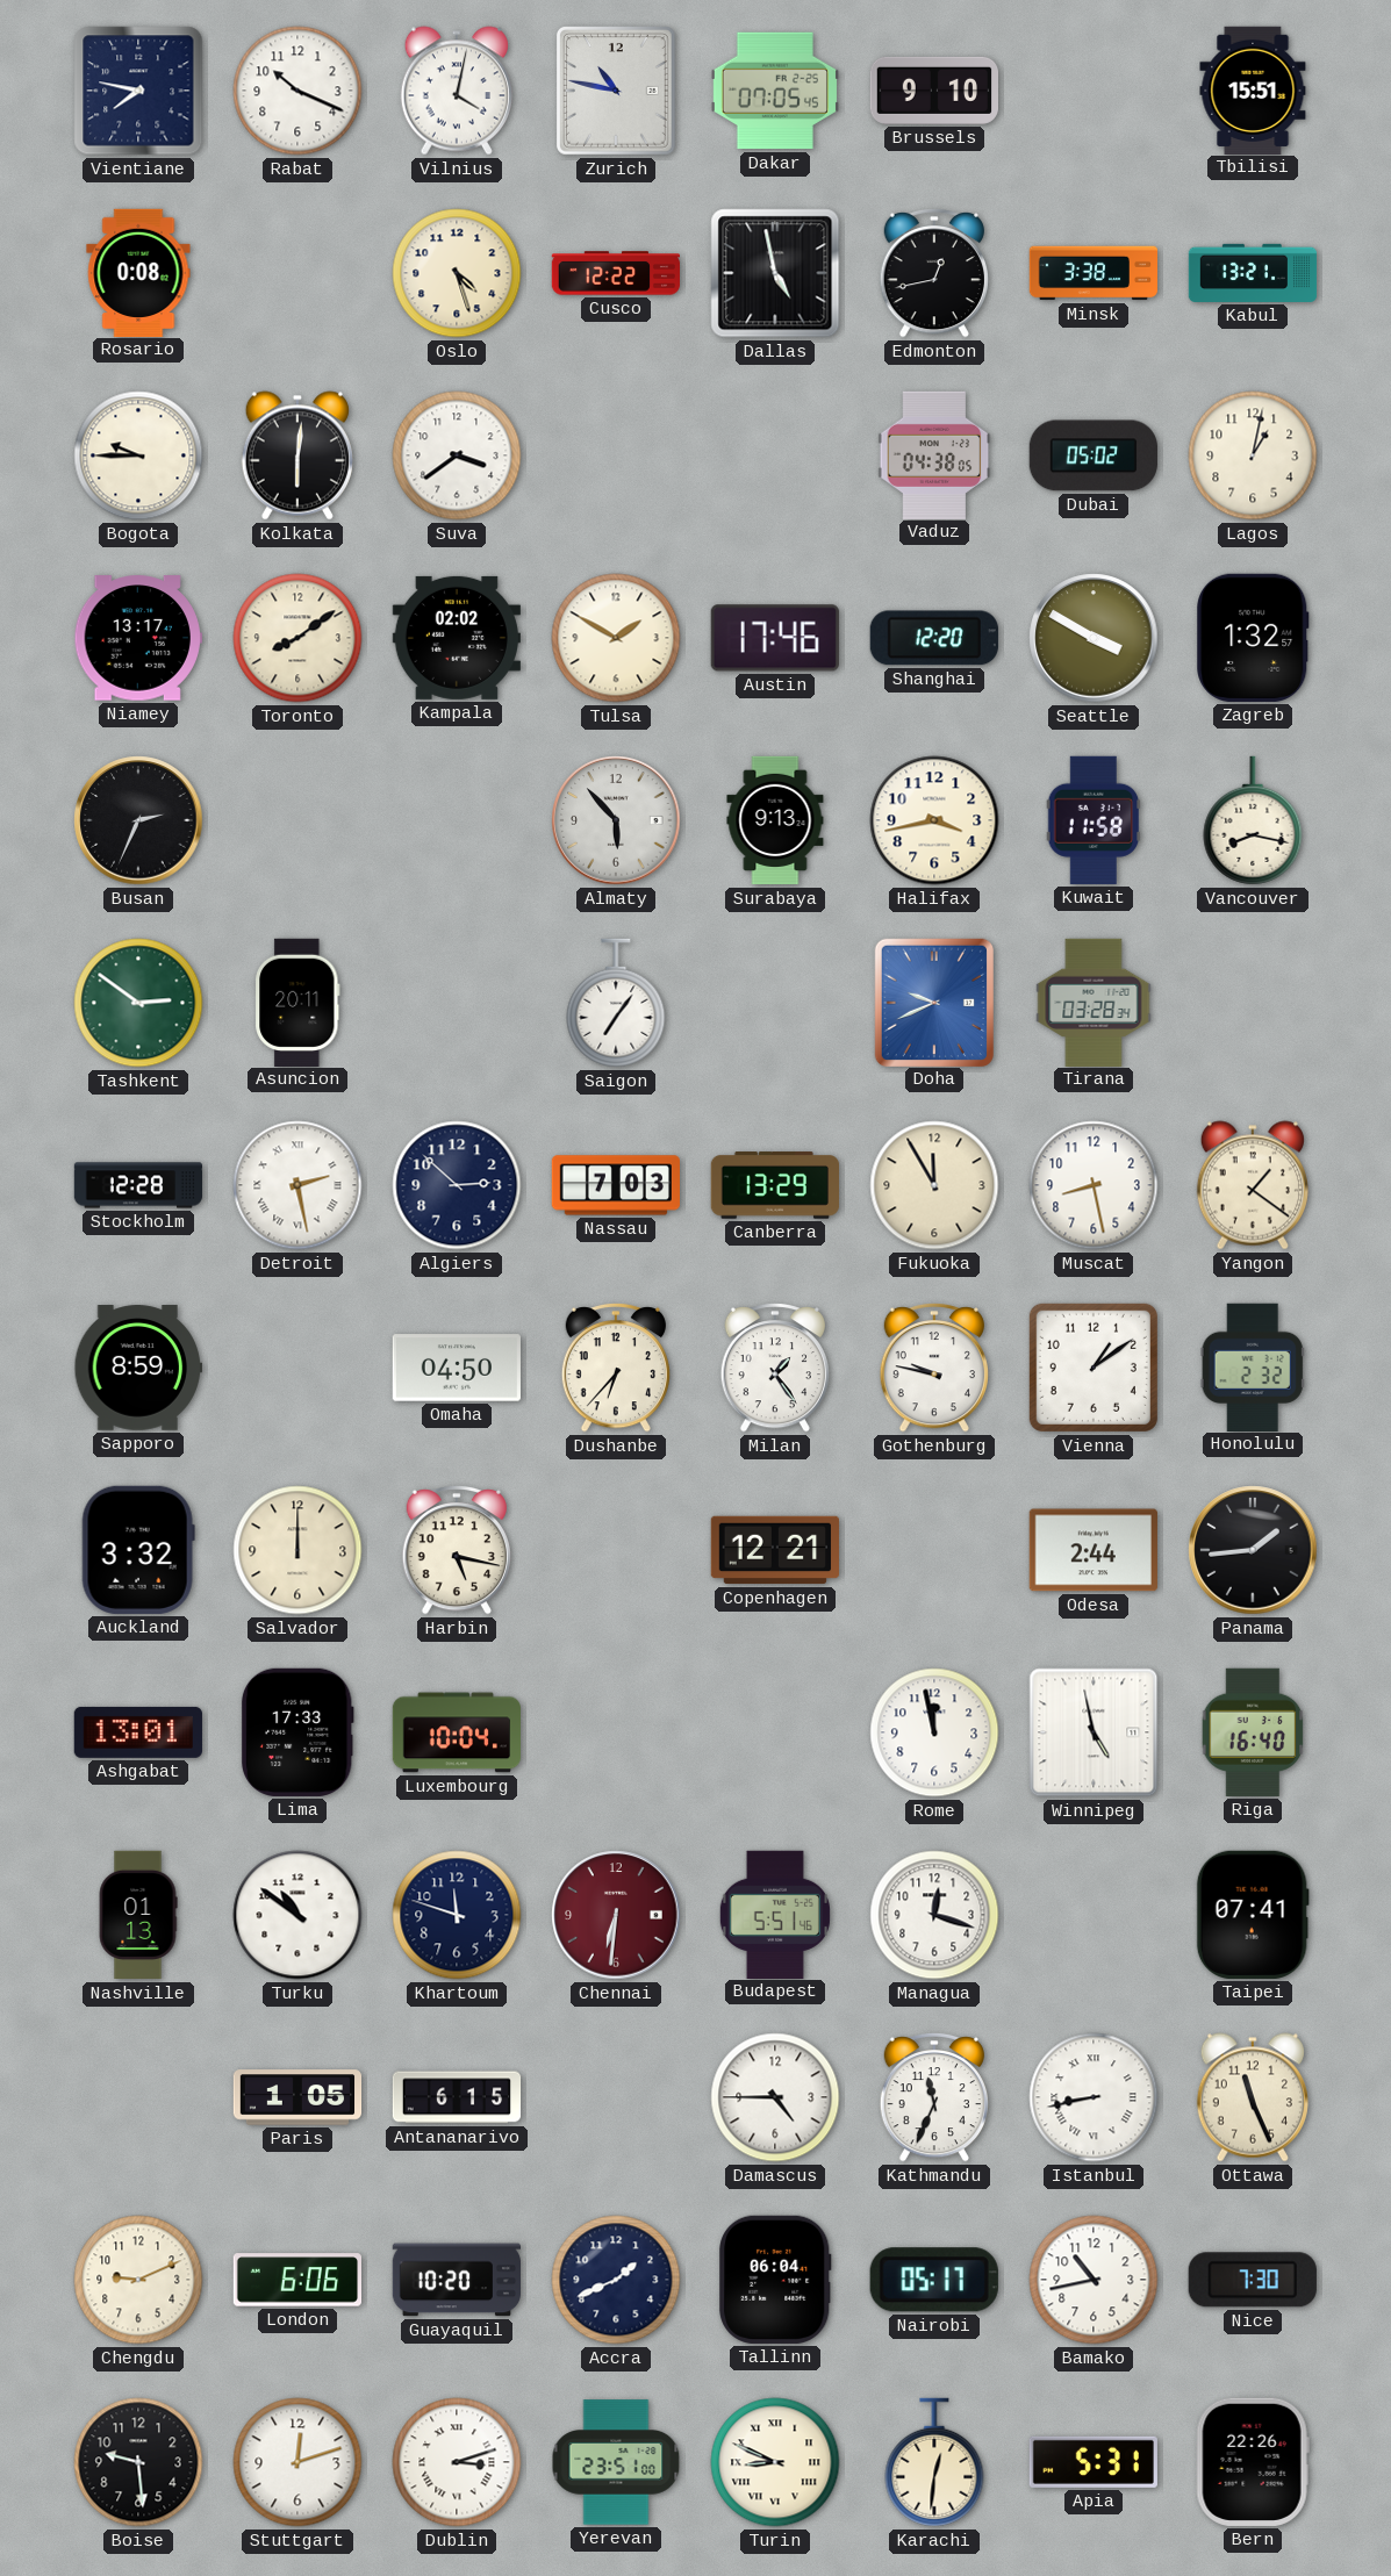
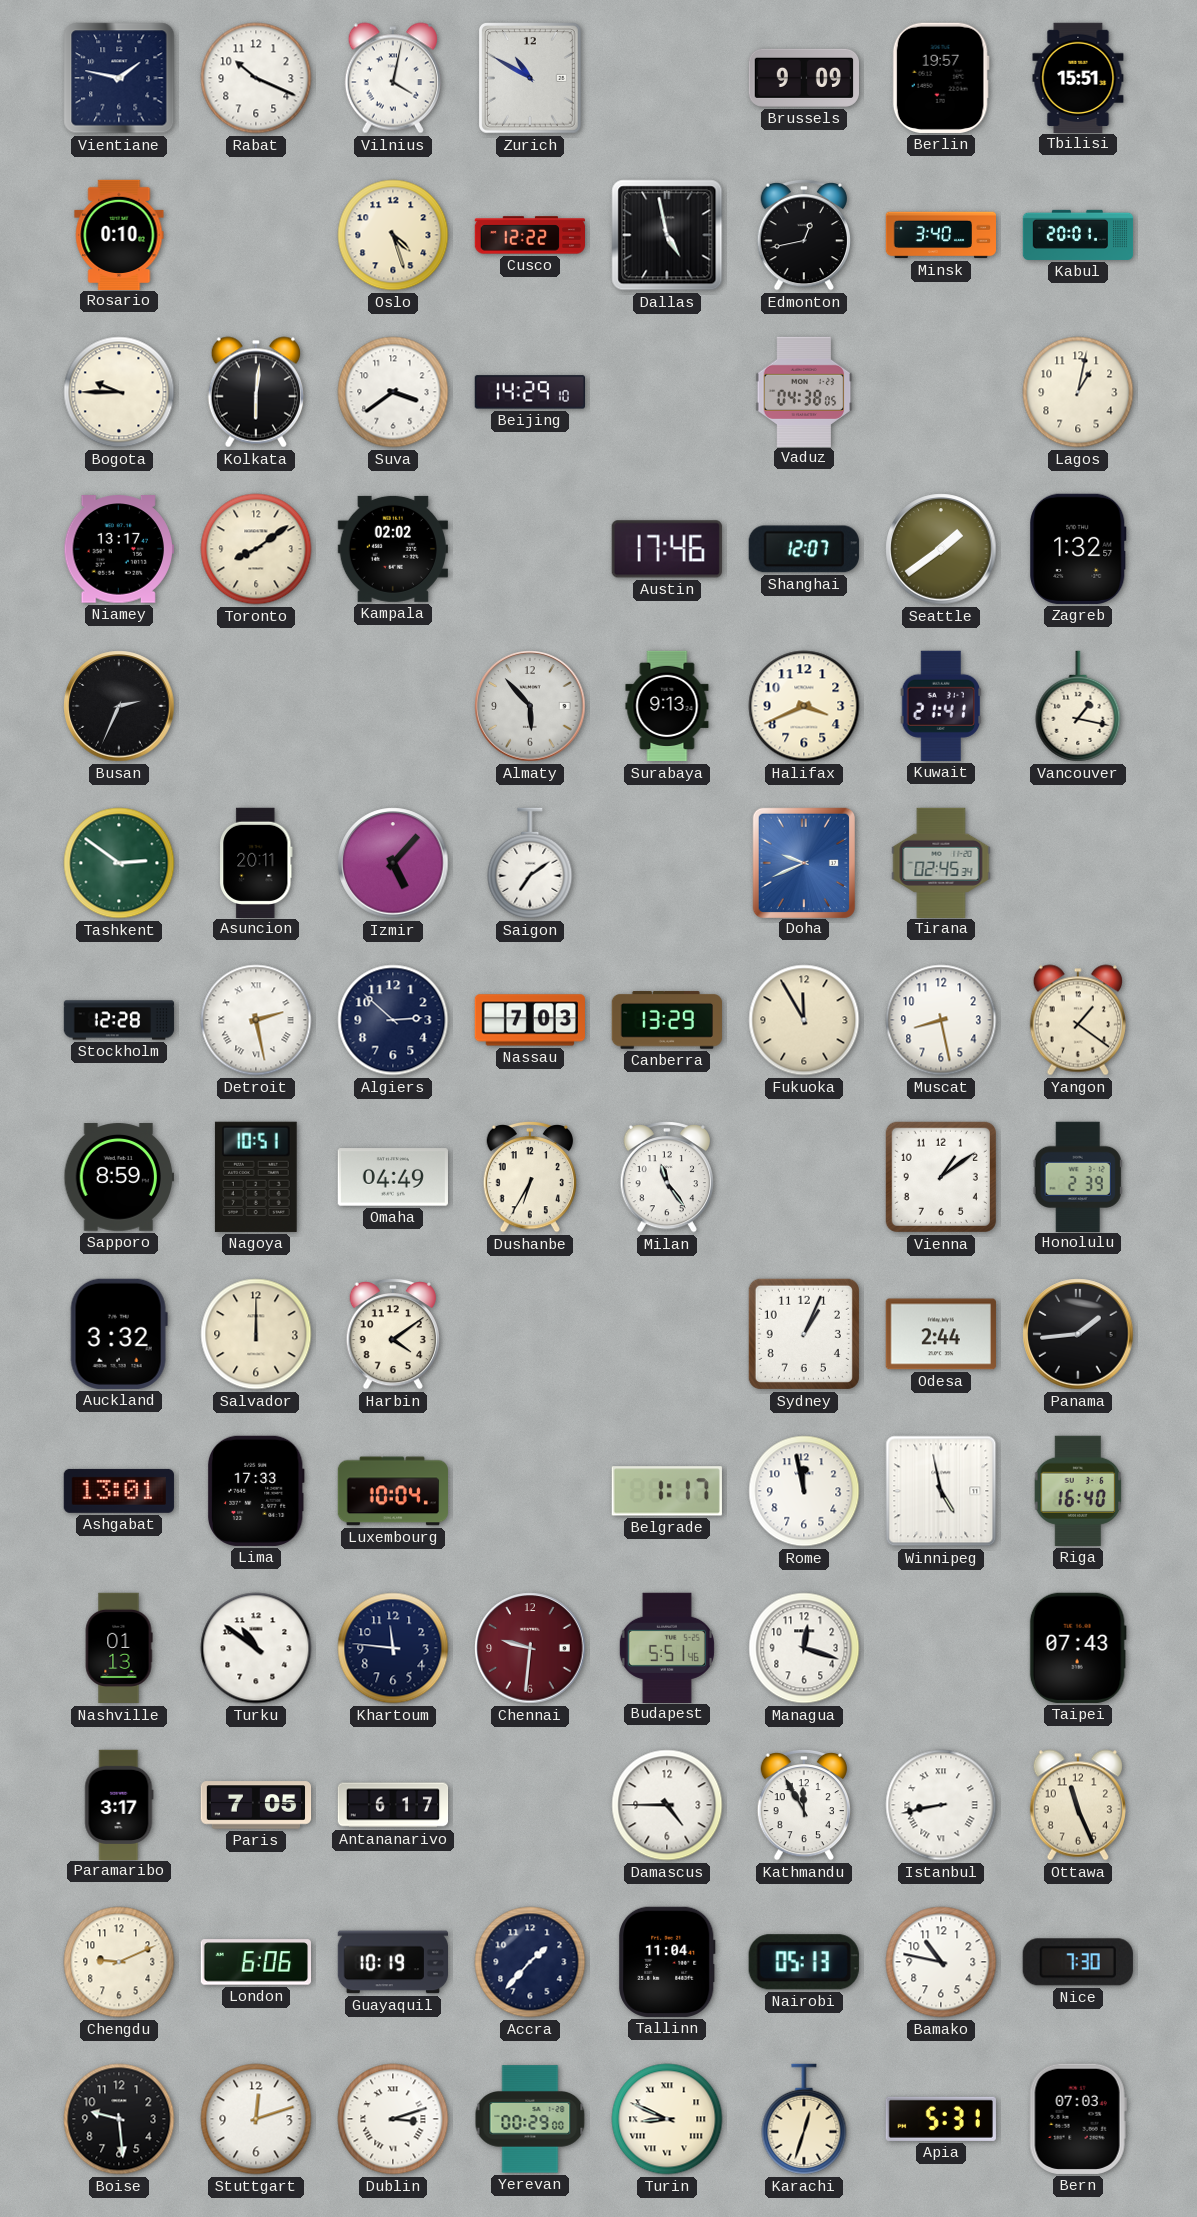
Vientiane: 7:47 -> 1:47 (119, 78)
Zurich: 10:47 -> 10:50 (530, 79)
Dakar: 07:05 -> none (775, 91)
Brussels: 9:10 -> 9:09 (803, 78)
Berlin: none -> 19:57 (941, 78)
Rosario: 0:08 -> 0:10 (119, 234)
Minsk: 3:38 -> 3:40 (940, 235)
Kabul: 13:21 -> 20:01 (1078, 235)
Beijing: none -> 14:29 (530, 392)
Dubai: 05:02 -> none (1094, 455)
Tulsa: 1:50 -> none (616, 638)
Shanghai: 12:20 -> 12:07 (804, 549)
Seattle: 3:50 -> 1:39 (941, 549)
Halifax: 3:43 -> 3:41 (804, 706)
Kuwait: 11:58 -> 21:41 (941, 706)
Vancouver: 8:17 -> 1:17 (1078, 706)
Izmir: none -> 5:07 (393, 863)
Saigon: 7:06 -> 7:09 (530, 863)
Tirana: 03:28 -> 02:45 (941, 862)
Nagoya: none -> 10:51 (256, 1177)
Omaha: 04:50 -> 04:49 (392, 1177)
Dushanbe: 6:37 -> 6:35 (529, 1177)
Milan: 1:24 -> 11:24 (666, 1177)
Gothenburg: 9:47 -> none (933, 1368)
Honolulu: 2:32 -> 2:39 (1078, 1176)
Harbin: 5:17 -> 4:09 (392, 1334)
Copenhagen: 12:21 -> none (774, 1550)
Sydney: none -> 1:04 (804, 1334)
Belgrade: none -> 1:17 (667, 1491)
Khartoum: 11:48 -> 11:46 (393, 1648)
Chennai: 6:31 -> 9:31 (530, 1648)
Taipei: 07:41 -> 07:43 (1078, 1648)
Paramaribo: none -> 3:17 (119, 1804)
Paris: 1:05 -> 7:05 (256, 1805)
Antananarivo: 6:15 -> 6:17 (393, 1805)
Kathmandu: 11:34 -> 11:55 (803, 1805)
Guayaquil: 10:20 -> 10:19 (392, 1962)
Accra: 1:41 -> 1:37 (530, 1962)
Tallinn: 06:04 -> 11:04 (668, 1962)
Nairobi: 05:17 -> 05:13 (804, 1962)
Bamako: 10:43 -> 10:47 (941, 1962)
Yerevan: 23:51 -> 00:29 (530, 2119)
Karachi: 12:31 -> 12:33 (804, 2119)
Bern: 22:26 -> 07:03 (1078, 2119)
